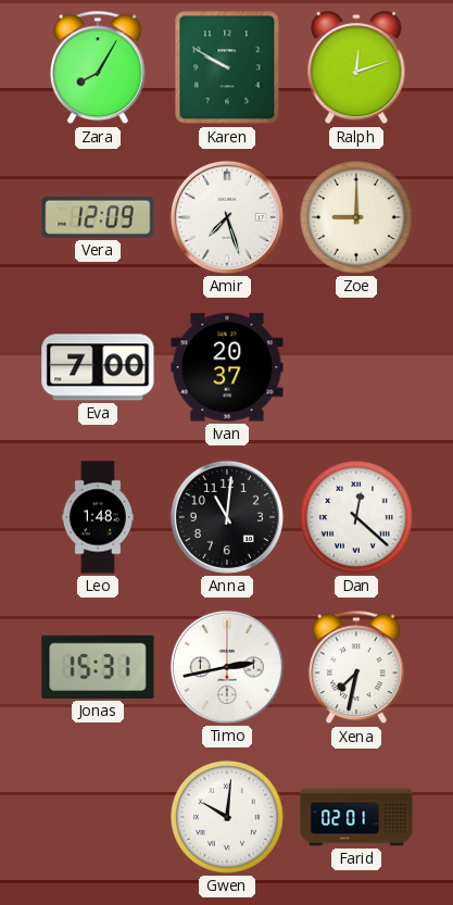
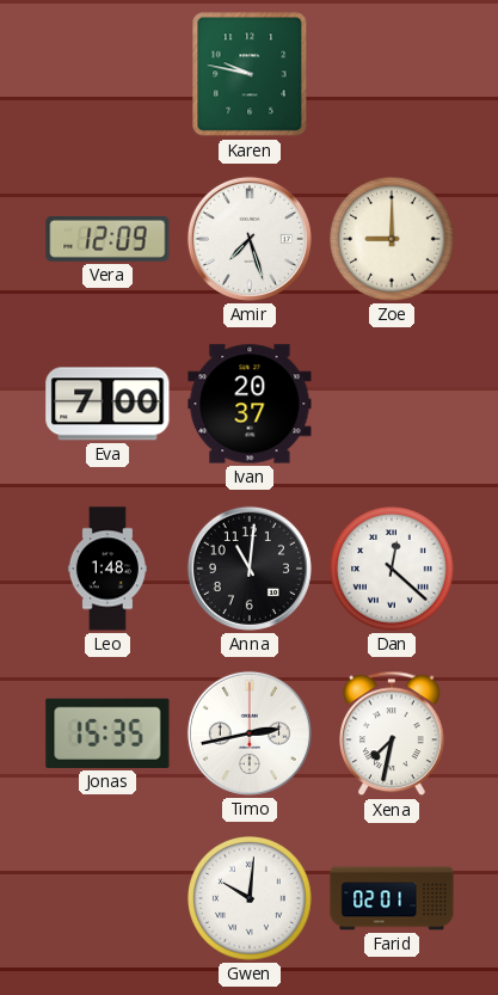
Zara: 8:05 -> none (98, 67)
Karen: 9:50 -> 9:47 (250, 74)
Ralph: 12:12 -> none (356, 68)
Jonas: 15:31 -> 15:35 (107, 733)
